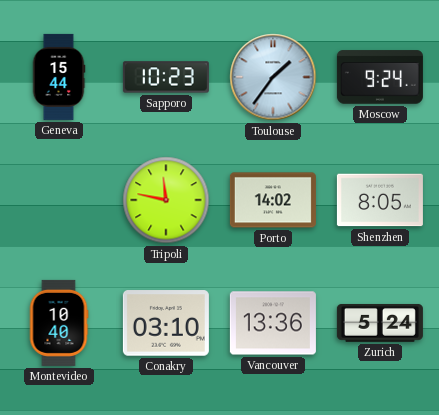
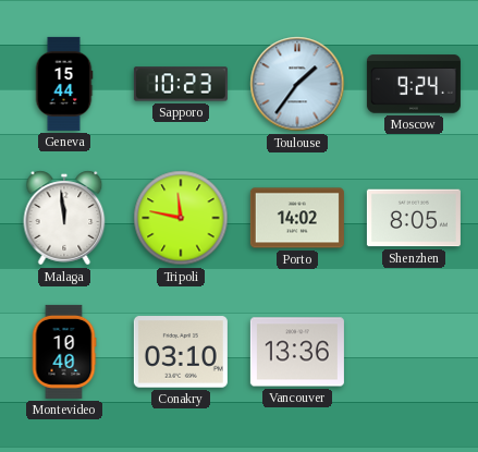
Malaga: none -> 11:59 (64, 218)
Zurich: 5:24 -> none (380, 323)
